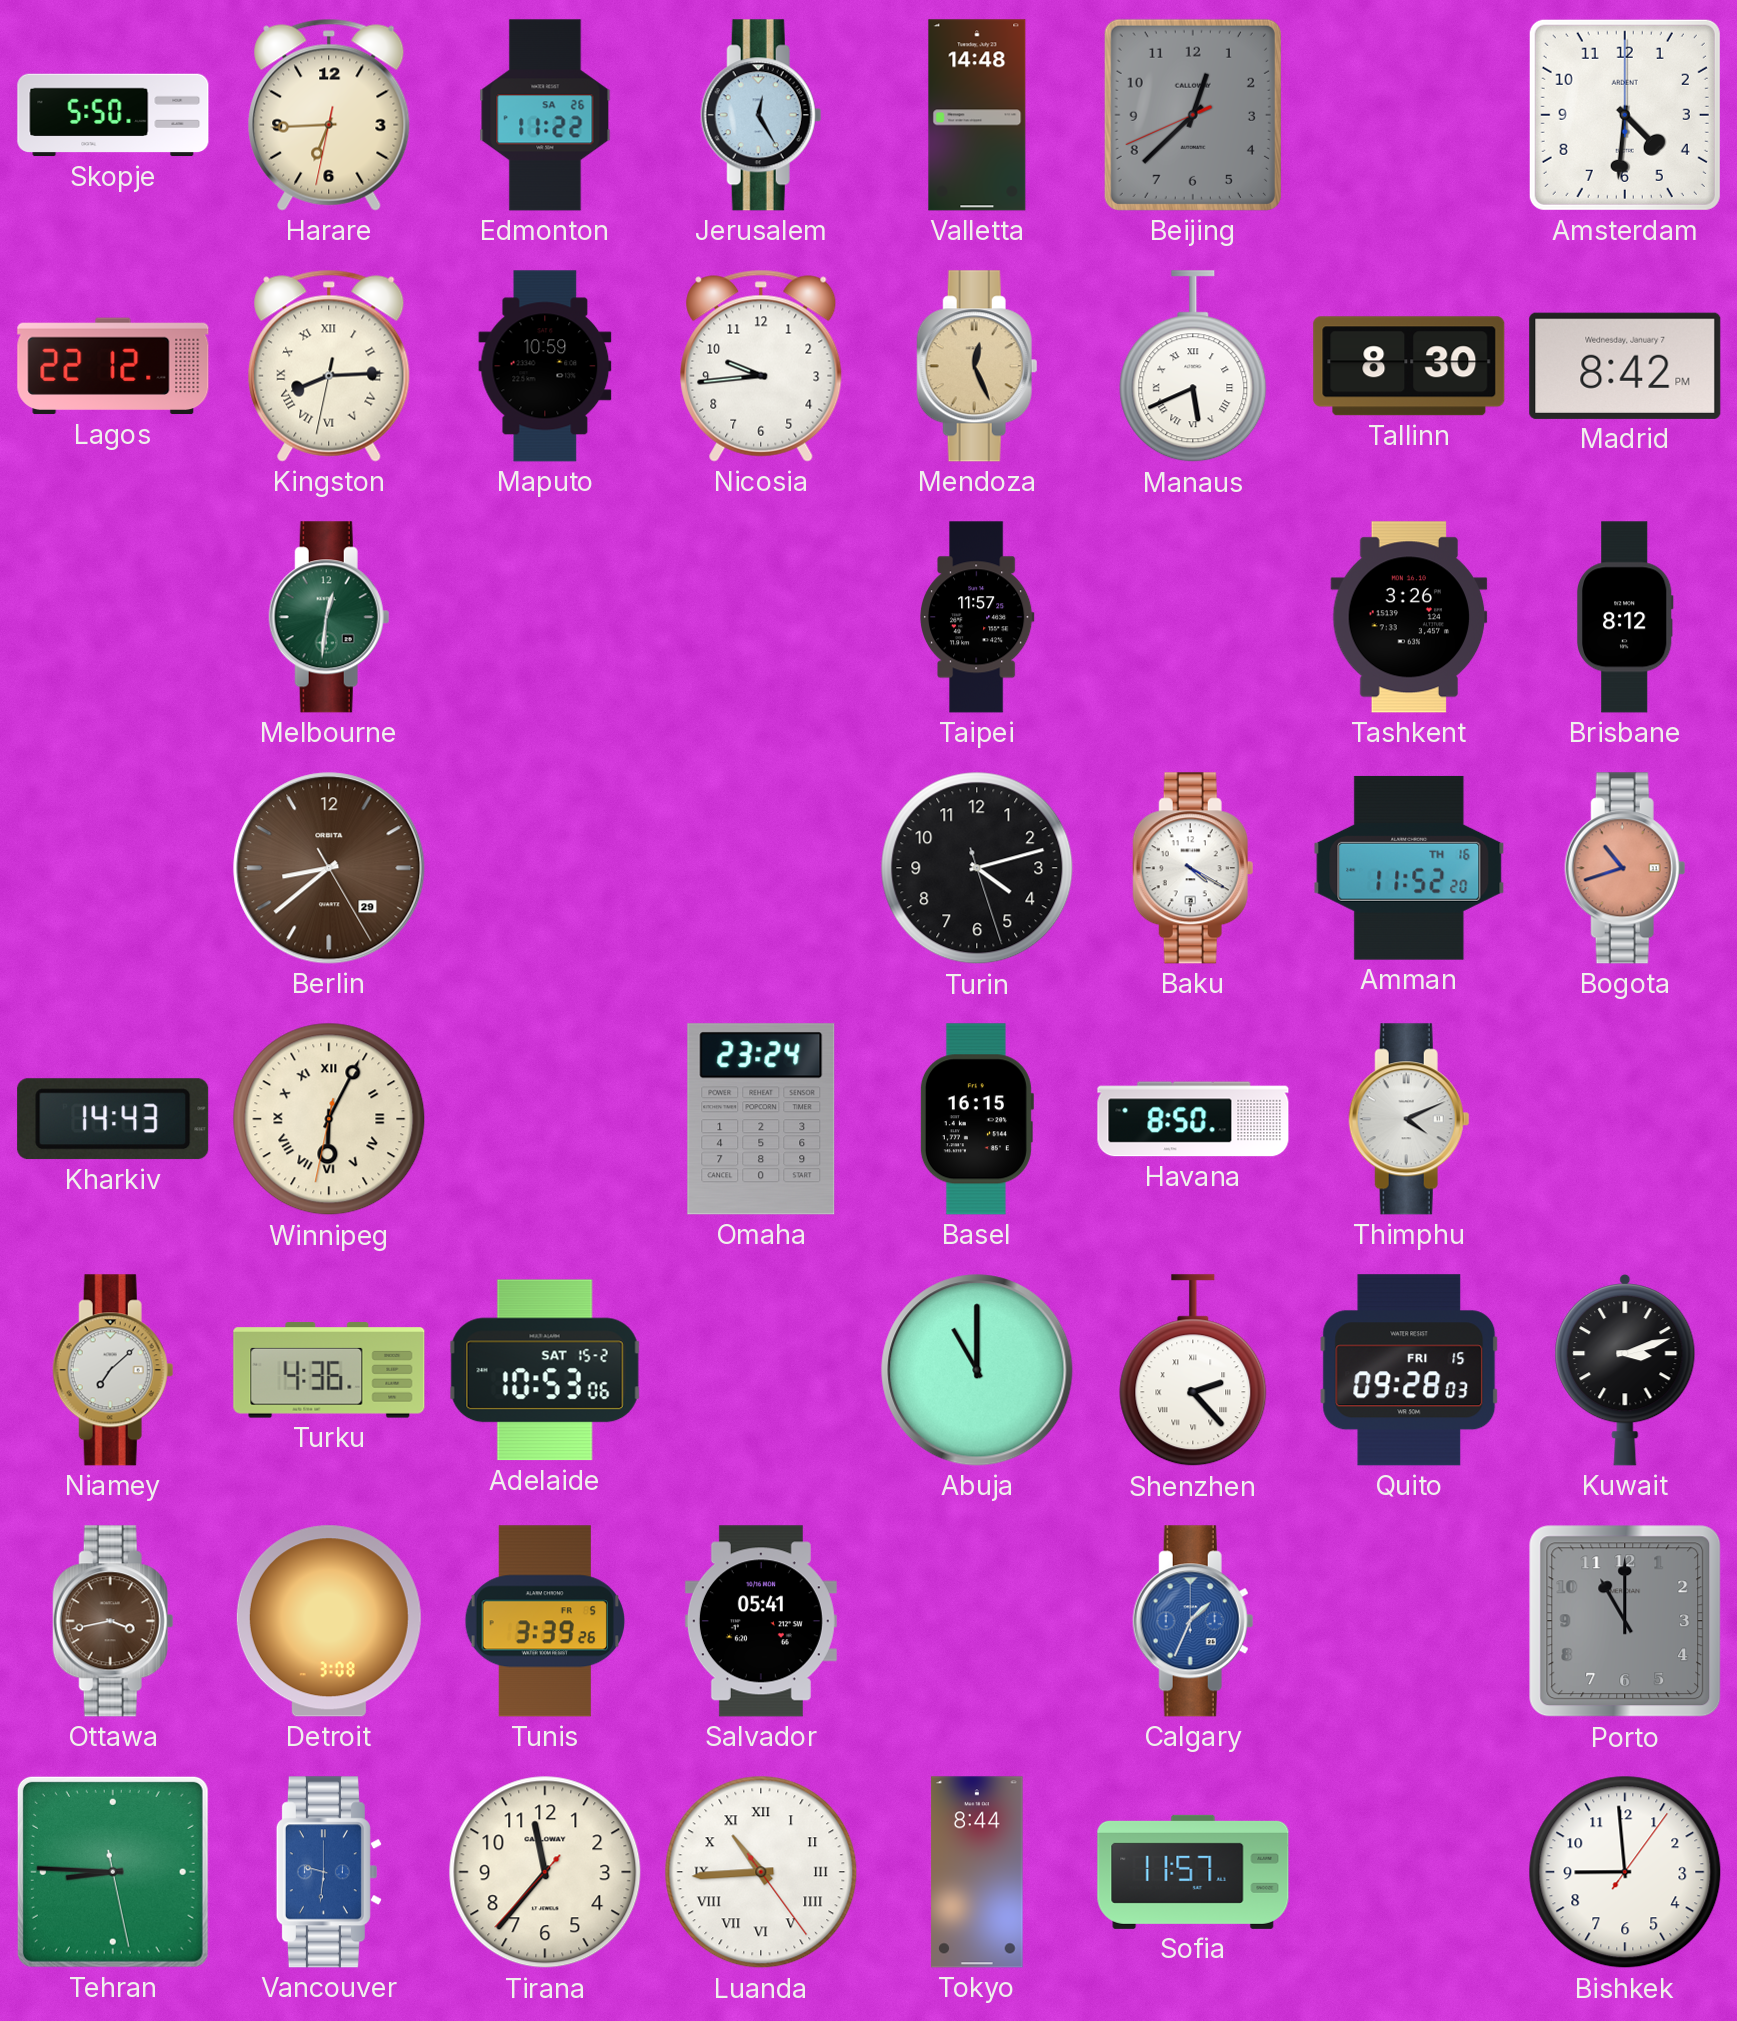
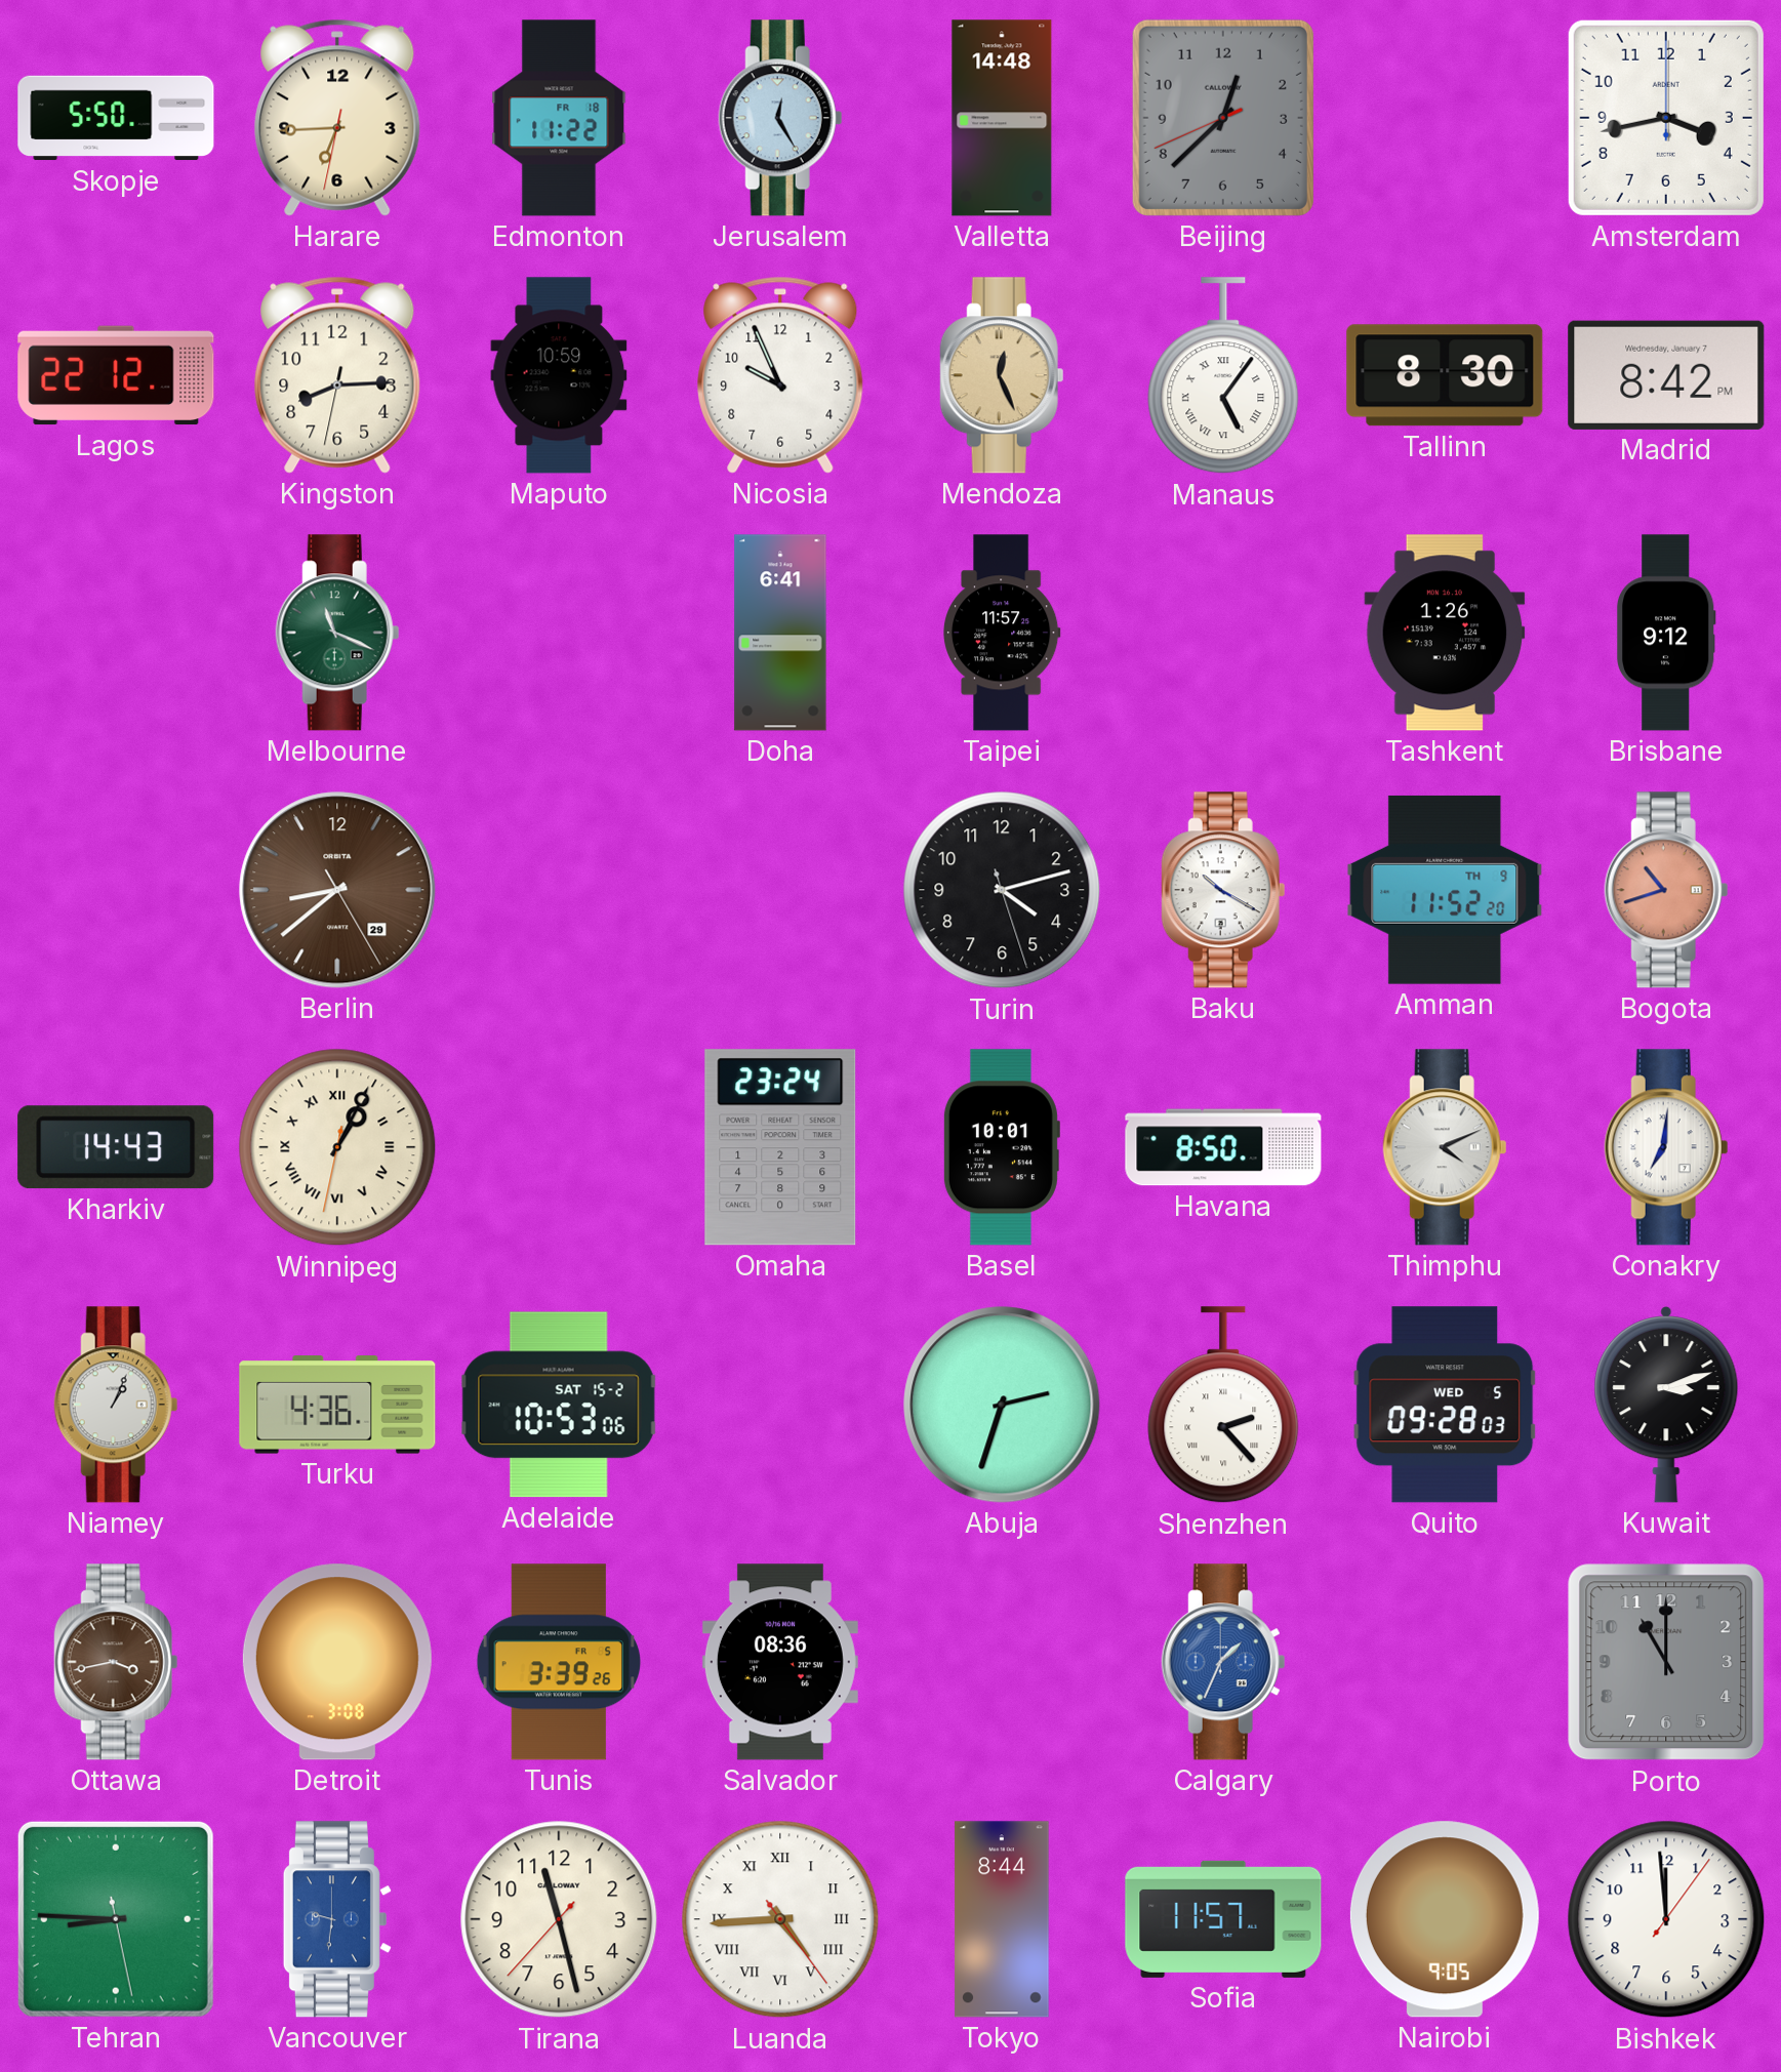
Edmonton date: SA 26 -> FR 18 (559, 118)
Amsterdam: 4:31 -> 3:43 (1666, 118)
Kingston numerals: Roman -> Arabic (337, 375)
Nicosia: 9:44 -> 9:56 (780, 375)
Manaus: 5:41 -> 5:06 (1223, 376)
Melbourne: 12:31 -> 11:19 (337, 633)
Doha: none -> 6:41 (780, 633)
Tashkent: 3:26 -> 1:26 (1445, 633)
Brisbane: 8:12 -> 9:12 (1666, 633)
Baku: 4:20 -> 10:20 (1223, 890)
Amman date: TH 16 -> TH 9 (1445, 890)
Winnipeg: 6:04 -> 1:04 (337, 1147)
Basel: 16:15 -> 10:01 (1001, 1147)
Conakry: none -> 7:01 (1666, 1147)
Niamey: 7:08 -> 1:04 (116, 1405)
Abuja: 11:00 -> 2:33 (1002, 1405)
Quito date: FRI 15 -> WED 5 (1445, 1405)
Salvador: 05:41 -> 08:36 (780, 1662)
Tirana: 11:36 -> 11:27 (559, 1919)
Luanda: 10:44 -> 4:44 (780, 1919)
Nairobi: none -> 9:05 (1445, 1919)
Bishkek: 8:59 -> 11:59 (1666, 1919)
